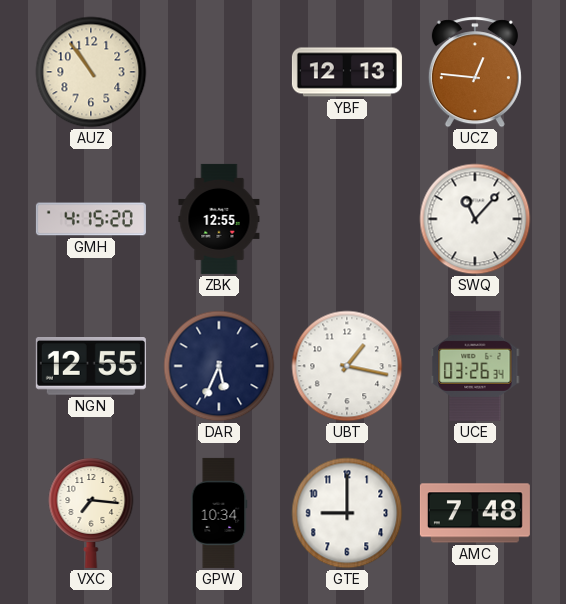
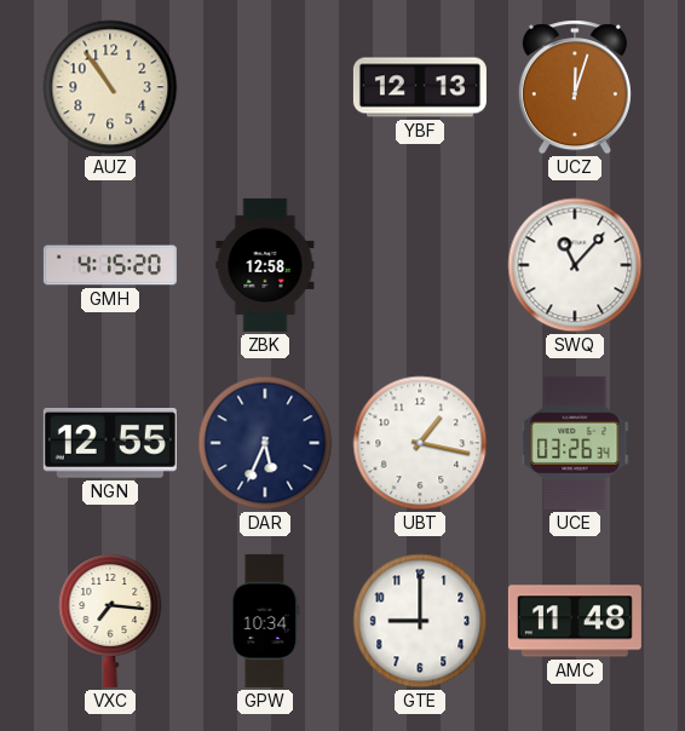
UCZ: 12:46 -> 12:03 (575, 87)
ZBK: 12:55 -> 12:58 (265, 265)
AMC: 7:48 -> 11:48 (575, 621)
